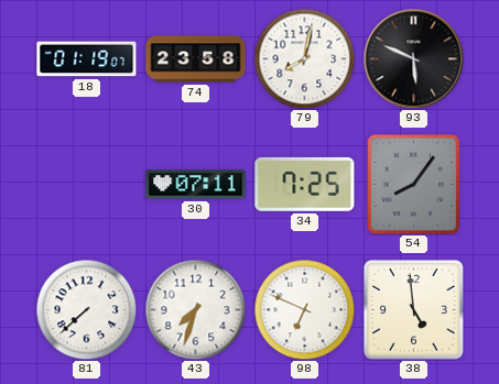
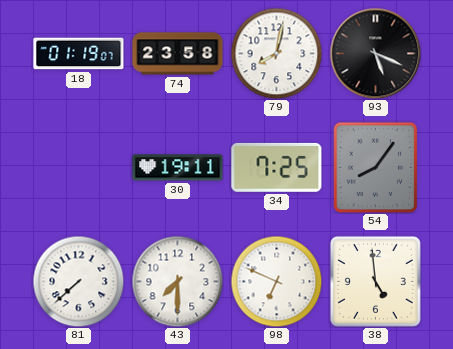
93: 5:49 -> 5:19 (375, 53)
30: 07:11 -> 19:11 (178, 168)
43: 7:33 -> 7:30 (177, 281)
